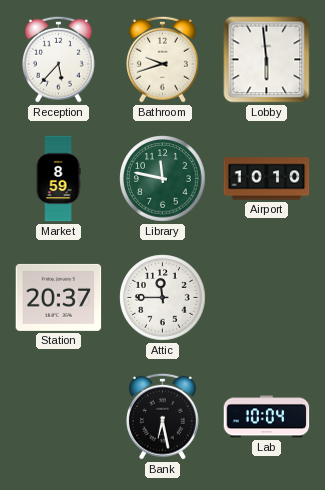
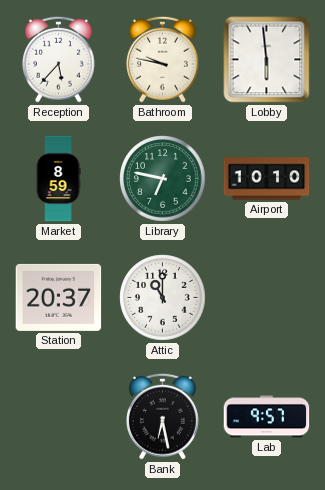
Bathroom: 9:42 -> 9:47 (162, 59)
Library: 11:47 -> 6:47 (163, 179)
Attic: 11:45 -> 11:00 (163, 298)
Lab: 10:04 -> 9:57 (267, 417)
